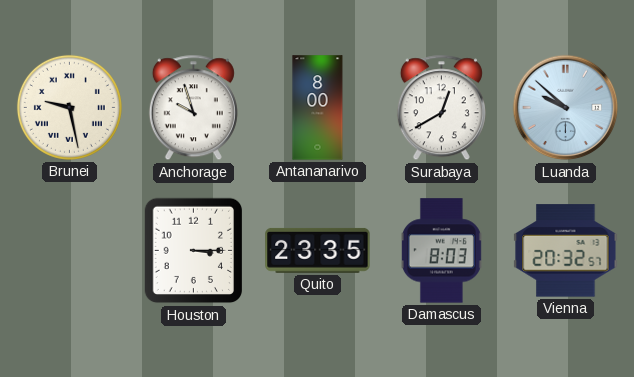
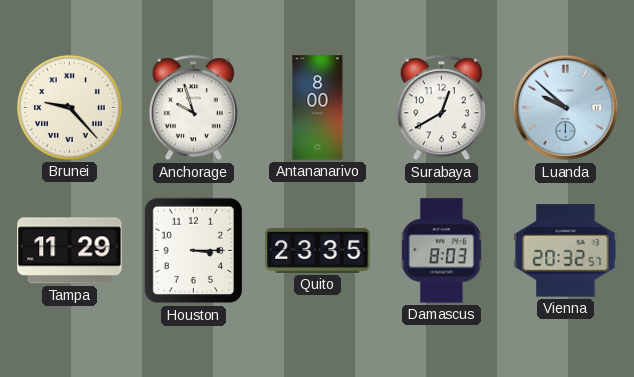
Brunei: 9:28 -> 9:23 (69, 107)
Tampa: none -> 11:29 (70, 251)
